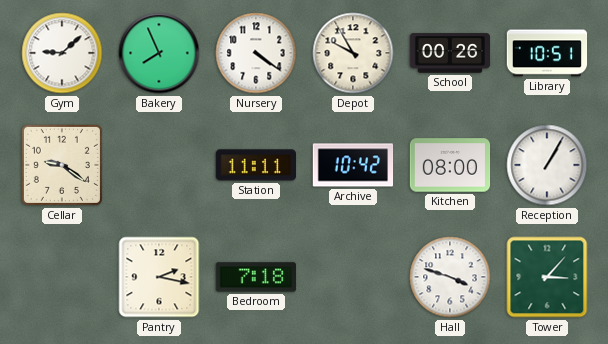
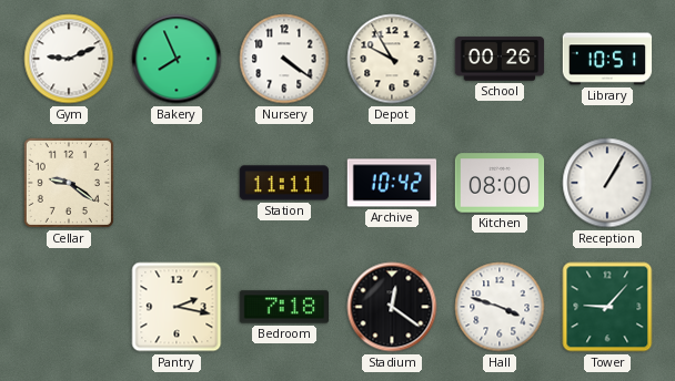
Gym: 9:08 -> 9:11 (69, 59)
Stadium: none -> 12:21 (392, 307)
Tower: 3:07 -> 9:07 (607, 307)
